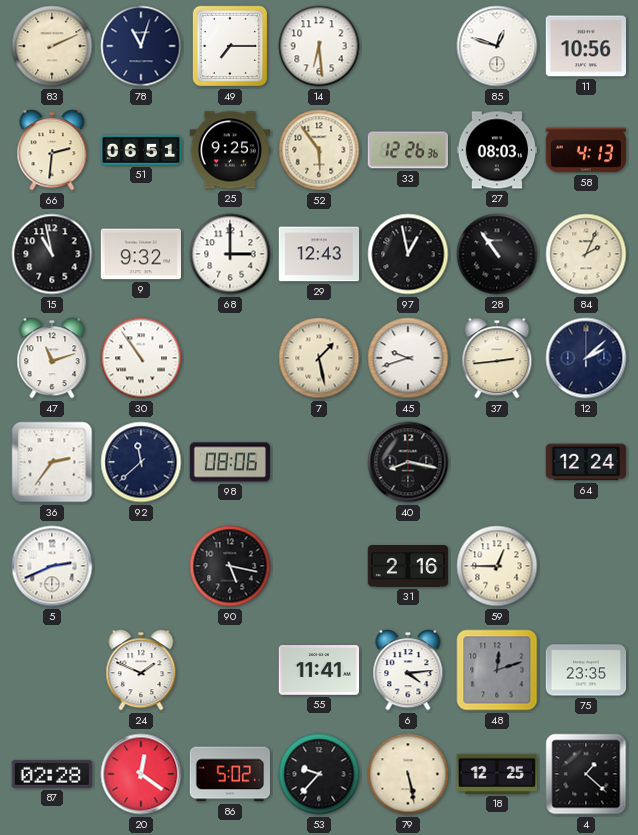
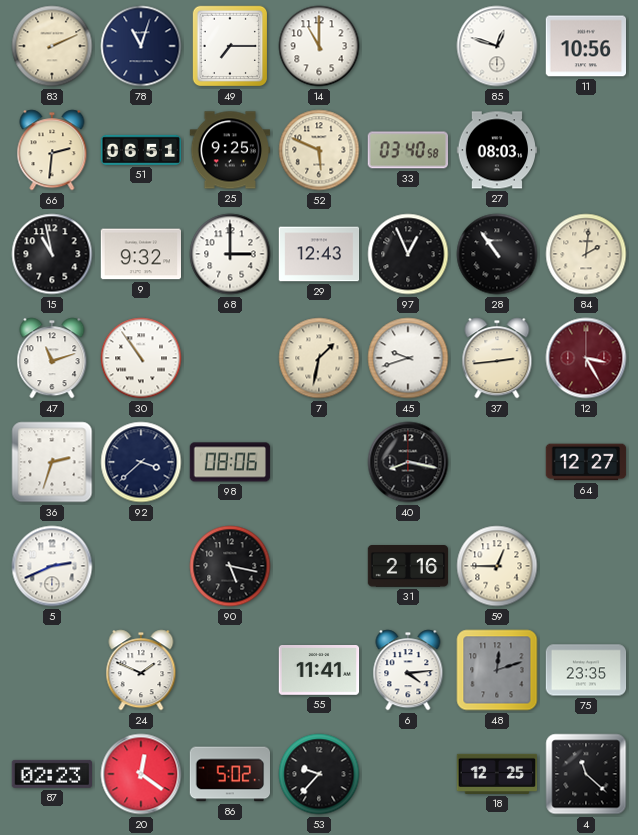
14: 6:29 -> 11:00 (319, 46)
52: 5:54 -> 5:49 (319, 150)
33: 12:26 -> 03:40 (407, 150)
58: 4:13 -> none (586, 150)
97: 12:58 -> 12:56 (408, 254)
84: 2:04 -> 2:01 (586, 254)
7: 1:28 -> 1:32 (319, 358)
12: 2:08 -> 3:25 (586, 358)
12 dial: navy -> burgundy (586, 358)
36: 2:36 -> 2:33 (52, 462)
92: 11:38 -> 3:38 (141, 462)
64: 12:24 -> 12:27 (586, 462)
87: 02:28 -> 02:23 (51, 774)
79: 5:28 -> none (408, 774)
4: 1:22 -> 11:22 (586, 774)
